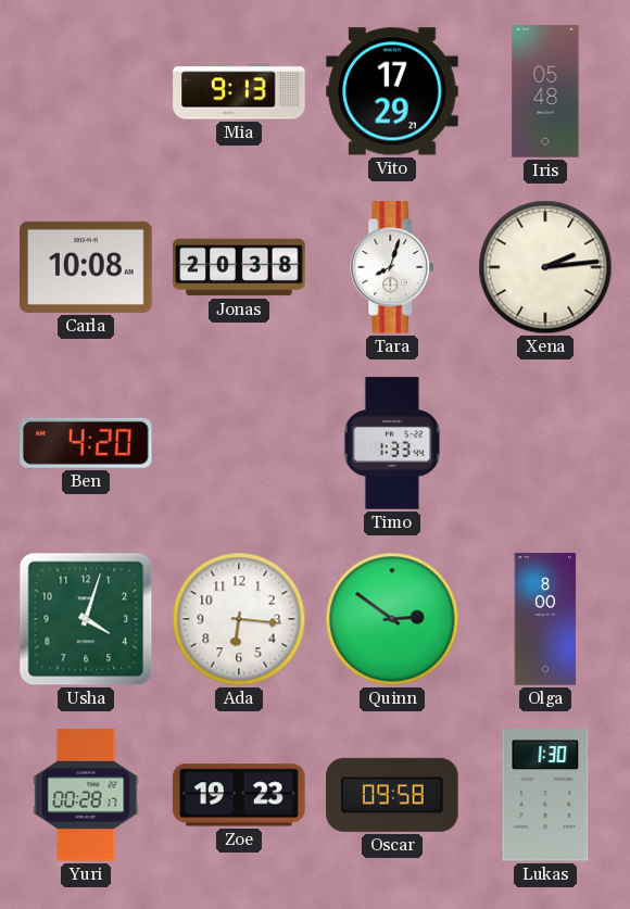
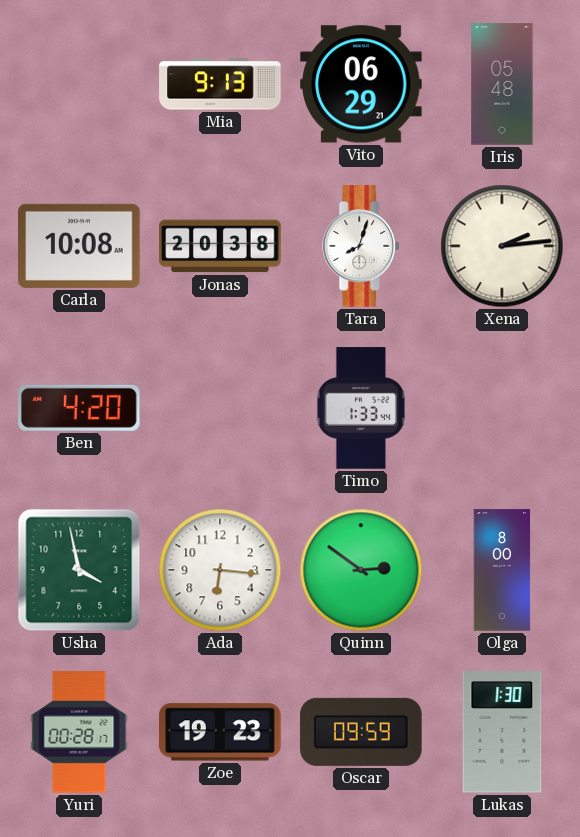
Vito: 17:29 -> 06:29 (361, 84)
Usha: 4:03 -> 3:58 (79, 570)
Oscar: 09:58 -> 09:59 (361, 732)
